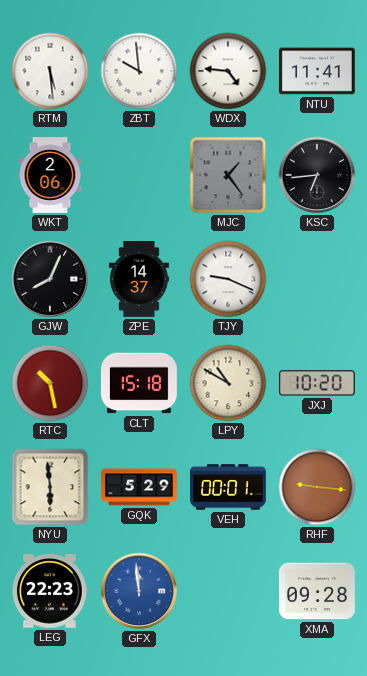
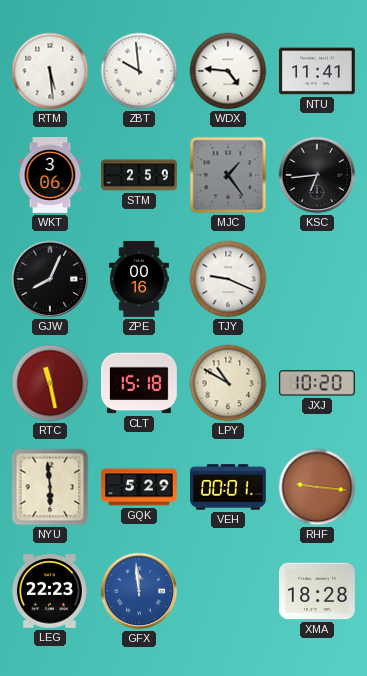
WKT: 2:06 -> 3:06 (50, 176)
STM: none -> 2:59 (140, 175)
ZPE: 14:37 -> 00:16 (139, 280)
RTC: 10:28 -> 11:28 (50, 383)
XMA: 09:28 -> 18:28 (317, 591)
